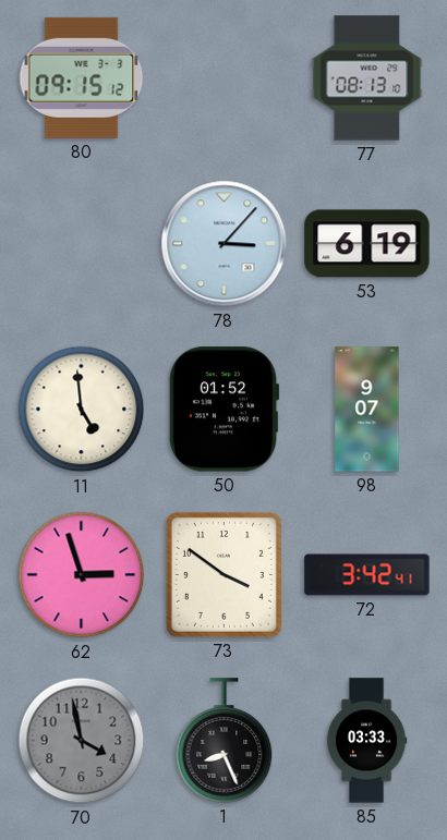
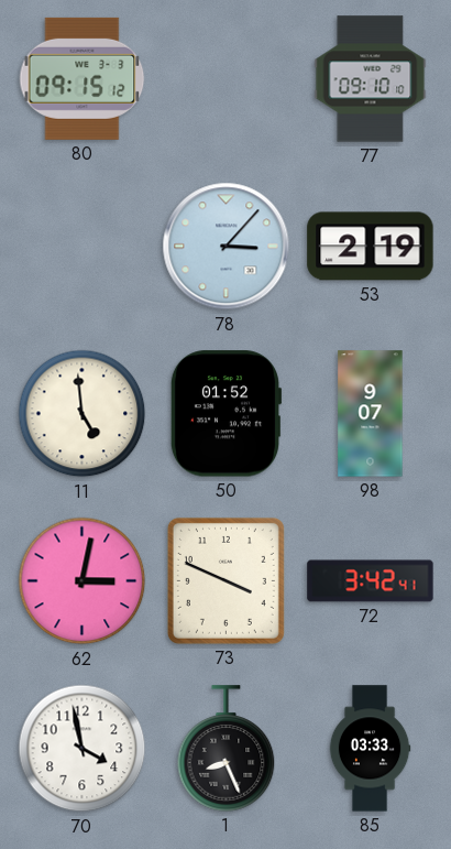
77: 08:13 -> 09:10 (371, 79)
53: 6:19 -> 2:19 (371, 247)
62: 2:57 -> 3:02 (82, 581)
73: 3:51 -> 3:49 (226, 580)
70 dial: grey -> white (82, 749)
